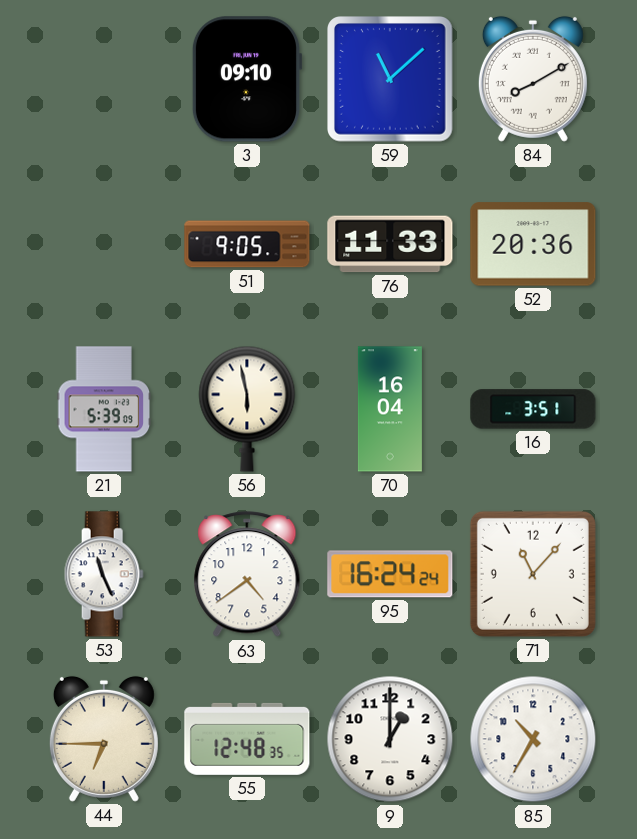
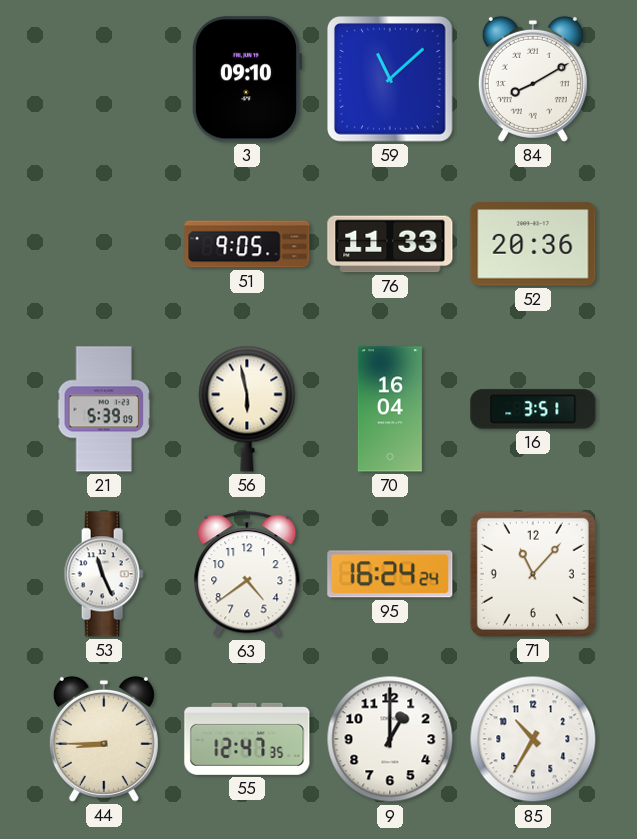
44: 6:45 -> 8:45 (104, 739)
55: 12:48 -> 12:47 (247, 739)
